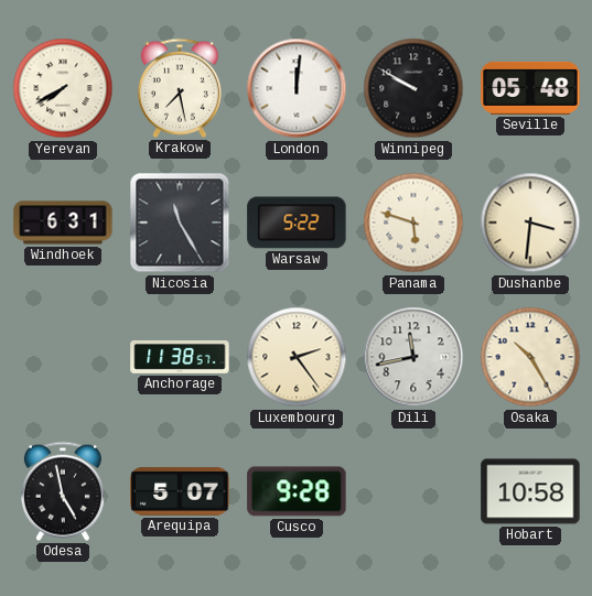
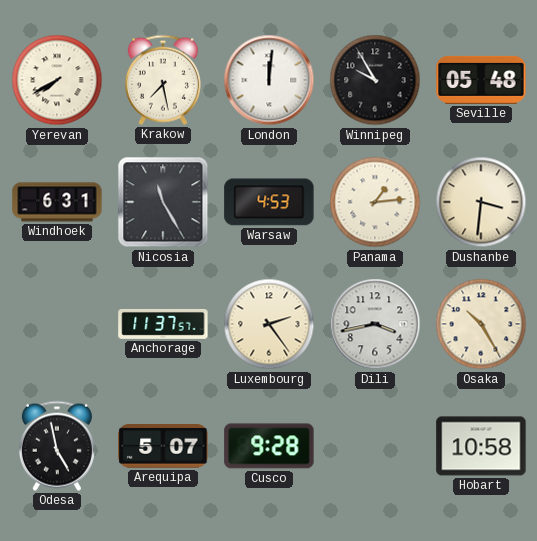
Winnipeg: 9:50 -> 9:55 (375, 80)
Warsaw: 5:22 -> 4:53 (269, 202)
Panama: 5:48 -> 1:14 (375, 202)
Anchorage: 11:38 -> 11:37 (163, 324)
Dili: 11:43 -> 3:43 (375, 324)
